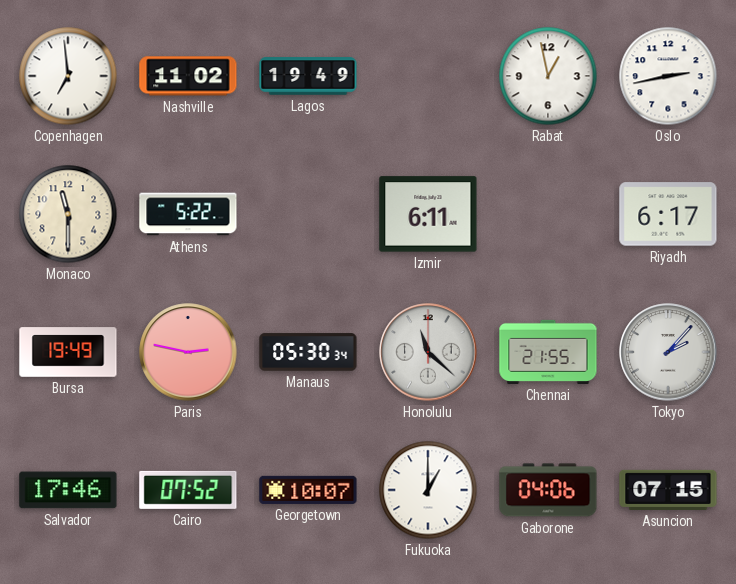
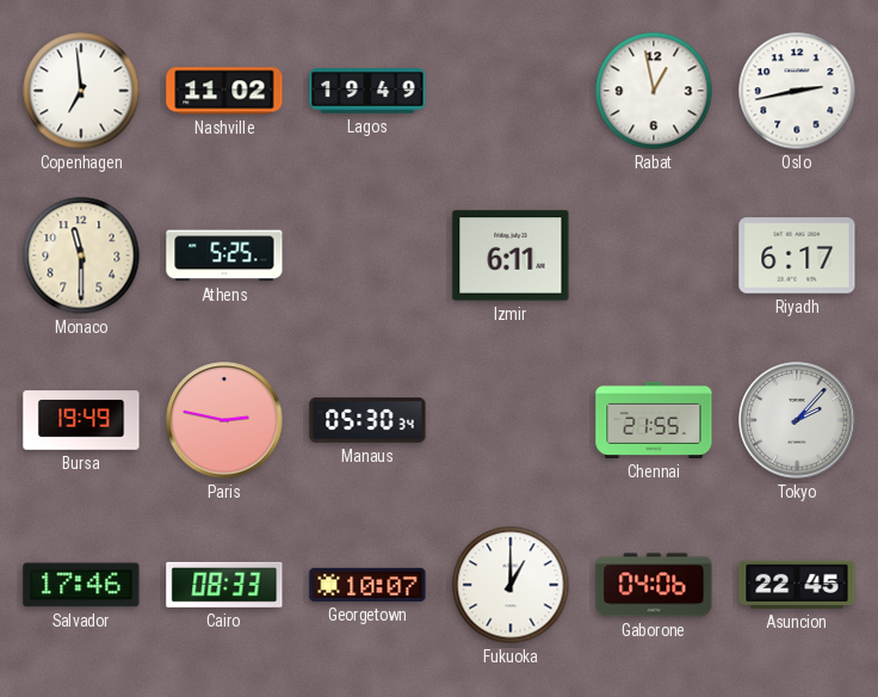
Athens: 5:22 -> 5:25 (224, 255)
Honolulu: 11:22 -> none (428, 352)
Cairo: 07:52 -> 08:33 (224, 585)
Asuncion: 07:15 -> 22:45 (797, 585)
